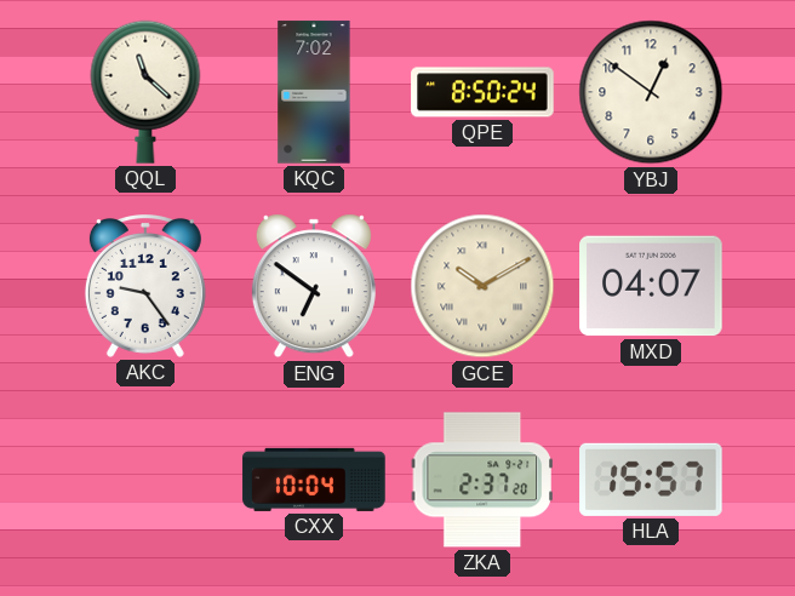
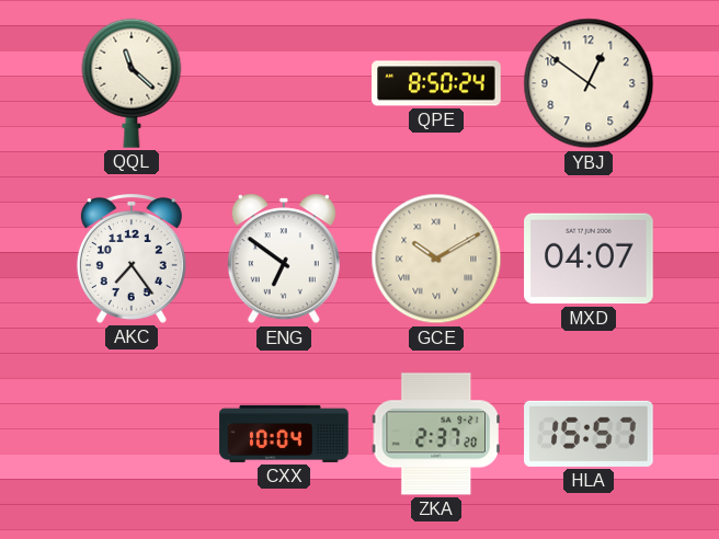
KQC: 7:02 -> none (314, 92)
AKC: 9:24 -> 7:24 (132, 260)
